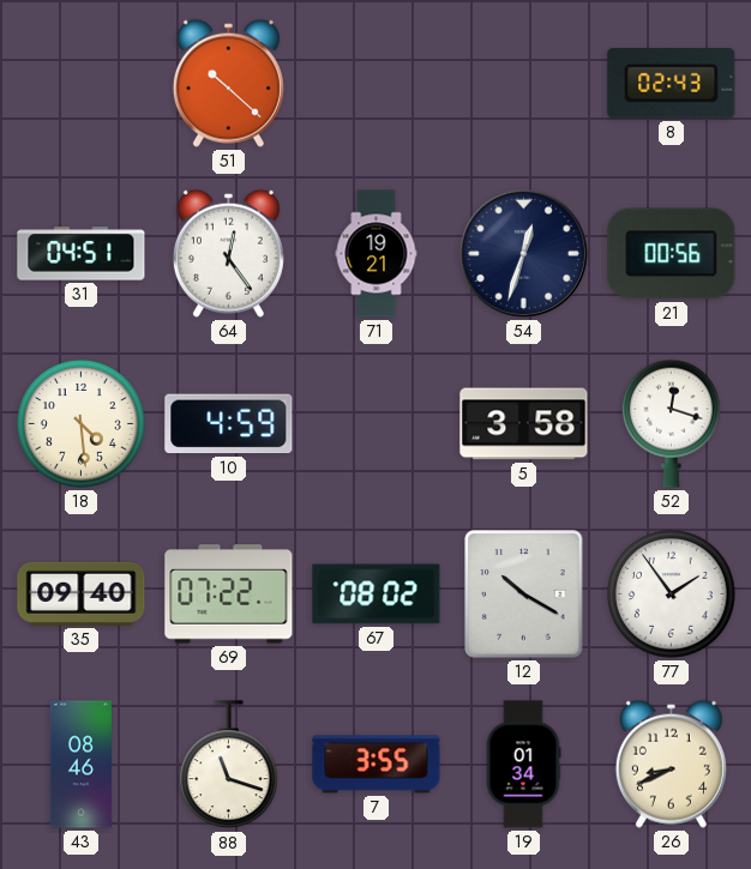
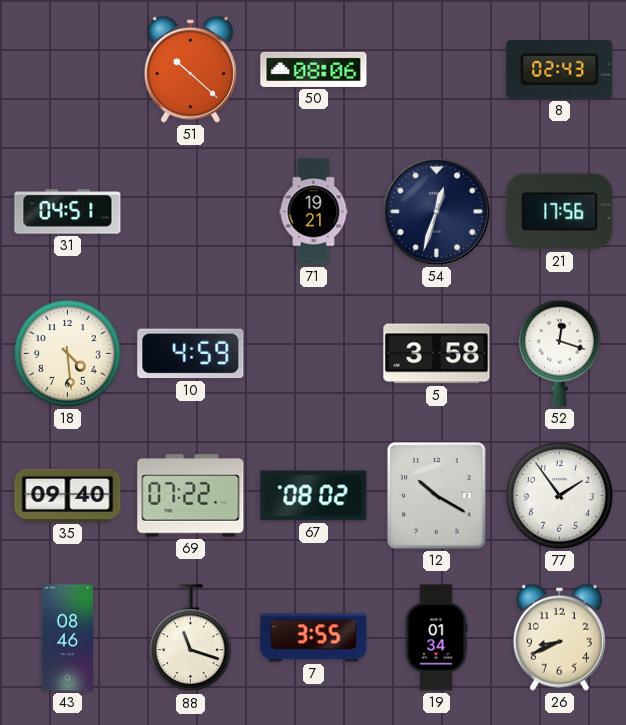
50: none -> 08:06 (314, 69)
64: 12:24 -> none (228, 253)
21: 00:56 -> 17:56 (560, 212)
